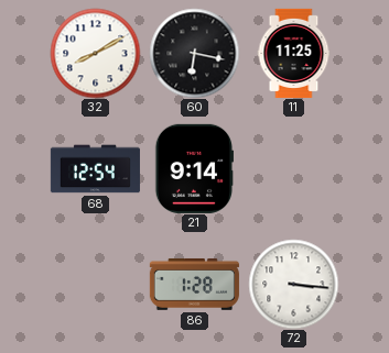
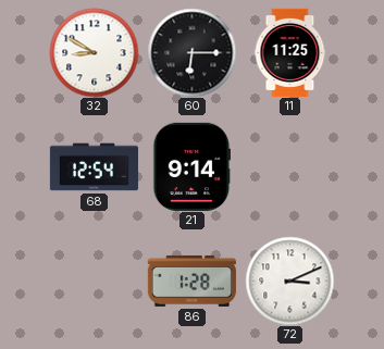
32: 8:10 -> 8:50 (94, 52)
60: 6:17 -> 6:15 (191, 52)
72: 3:16 -> 3:11 (289, 281)
